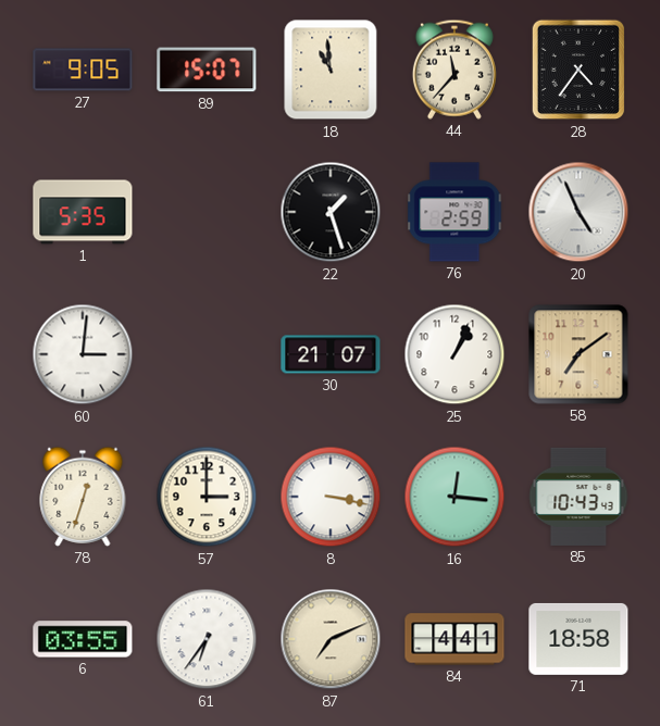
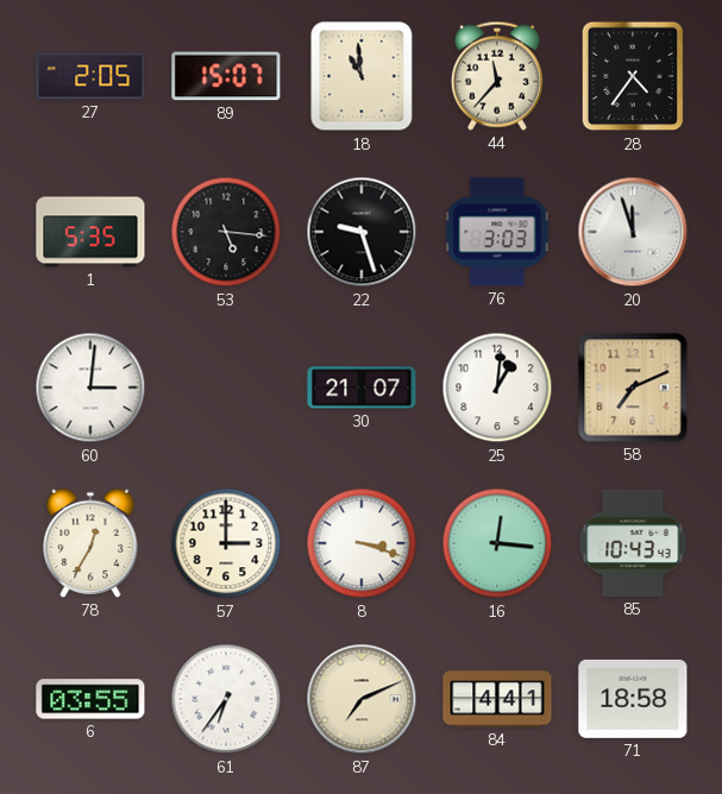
27: 9:05 -> 2:05 (90, 76)
53: none -> 5:16 (226, 232)
22: 1:27 -> 9:27 (362, 232)
76: 2:59 -> 3:03 (497, 232)
20: 4:56 -> 11:57 (633, 232)
25: 1:04 -> 1:01 (497, 387)
58: 7:09 -> 7:11 (633, 387)
78: 12:33 -> 12:35 (90, 543)
8: 3:17 -> 3:18 (362, 543)
